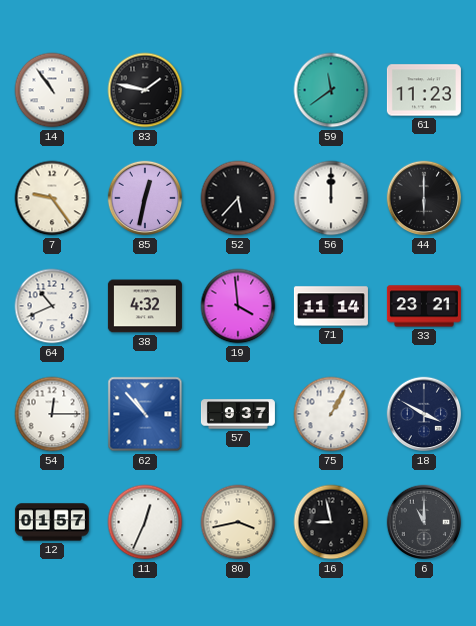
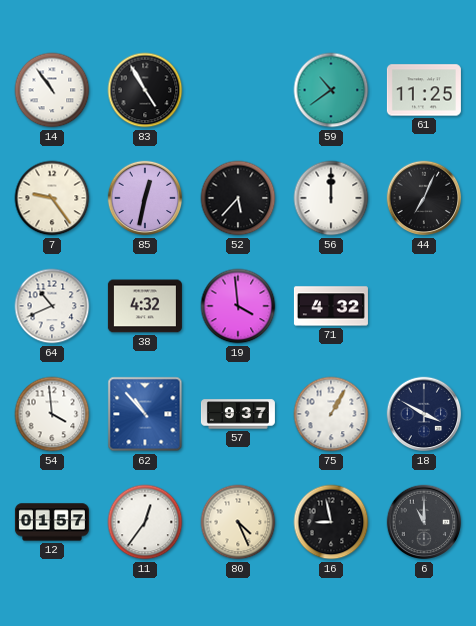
83: 1:47 -> 4:55 (145, 90)
59: 11:39 -> 10:39 (331, 90)
61: 11:23 -> 11:25 (424, 90)
44: 6:00 -> 7:04 (424, 198)
71: 11:14 -> 4:32 (331, 306)
33: 23:21 -> none (424, 306)
54: 12:15 -> 3:59 (52, 414)
11: 12:34 -> 12:36 (145, 522)
80: 3:43 -> 4:26 (238, 522)
